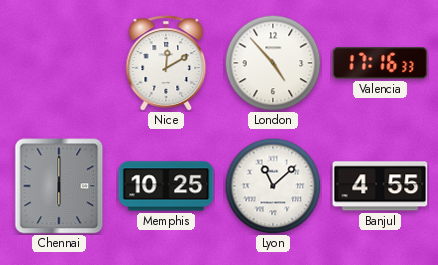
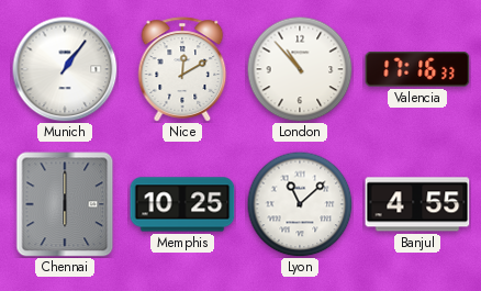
Munich: none -> 1:06 (65, 69)
London: 4:53 -> 10:53 (300, 69)
